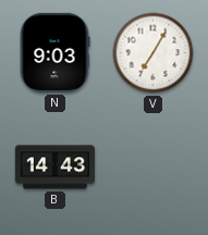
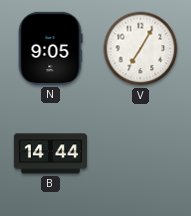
N: 9:03 -> 9:05 (50, 48)
B: 14:43 -> 14:44 (50, 154)
